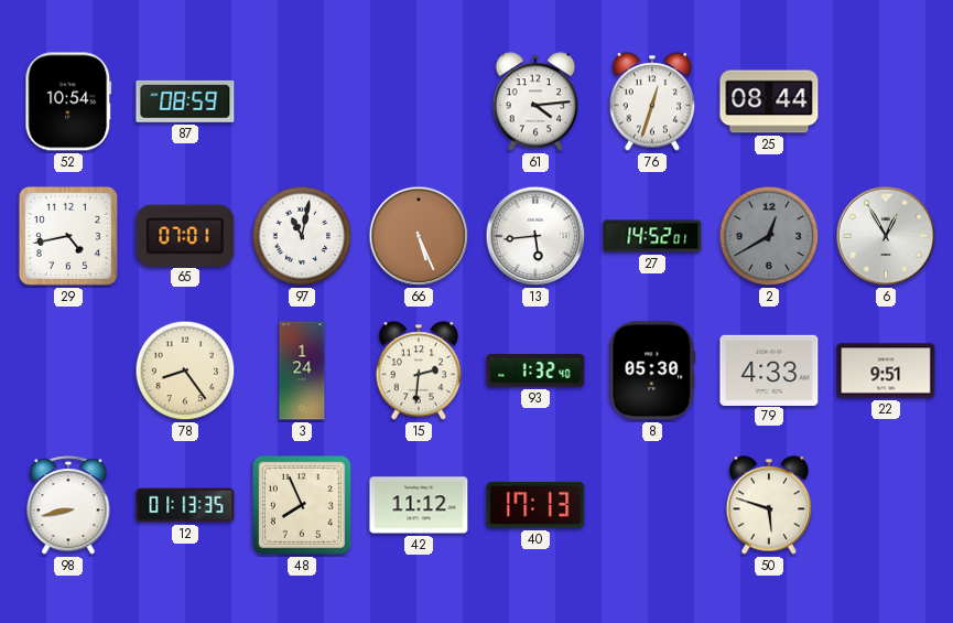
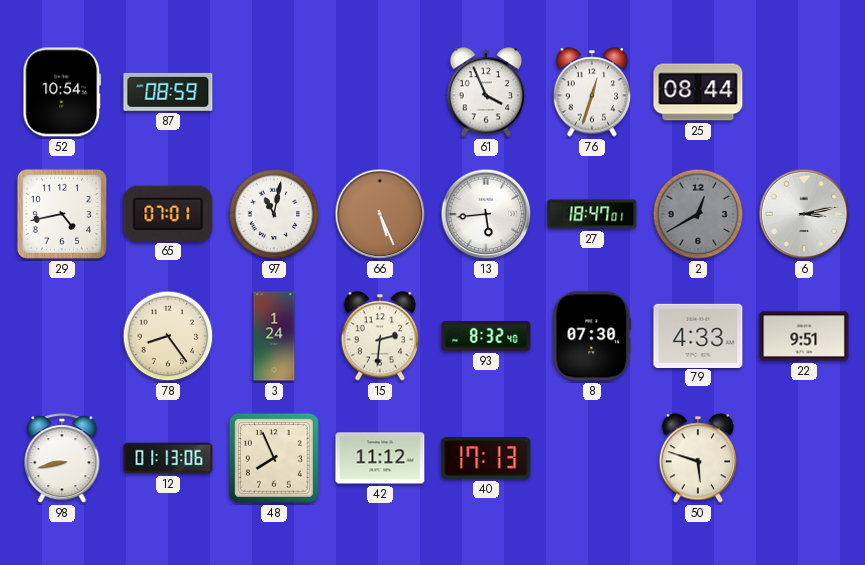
61: 4:14 -> 3:56 (486, 92)
27: 14:52 -> 18:47 (592, 214)
6: 12:55 -> 3:13 (804, 214)
93: 1:32 -> 8:32 (486, 336)
8: 05:30 -> 07:30 (592, 336)
12: 01:13:35 -> 01:13:06 (168, 458)
